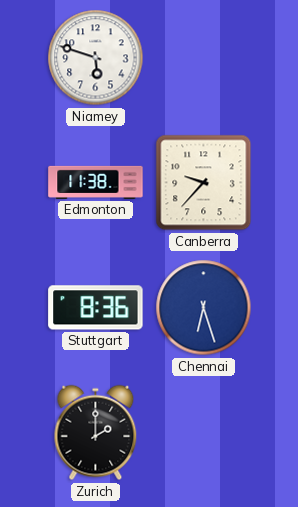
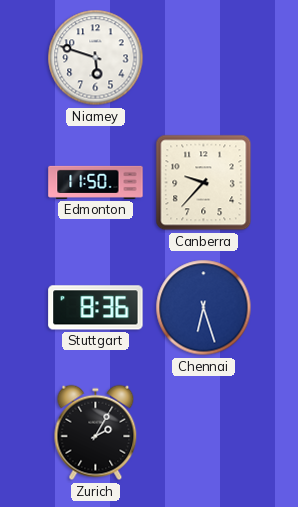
Edmonton: 11:38 -> 11:50 (96, 182)
Zurich: 2:00 -> 2:05 (96, 433)
